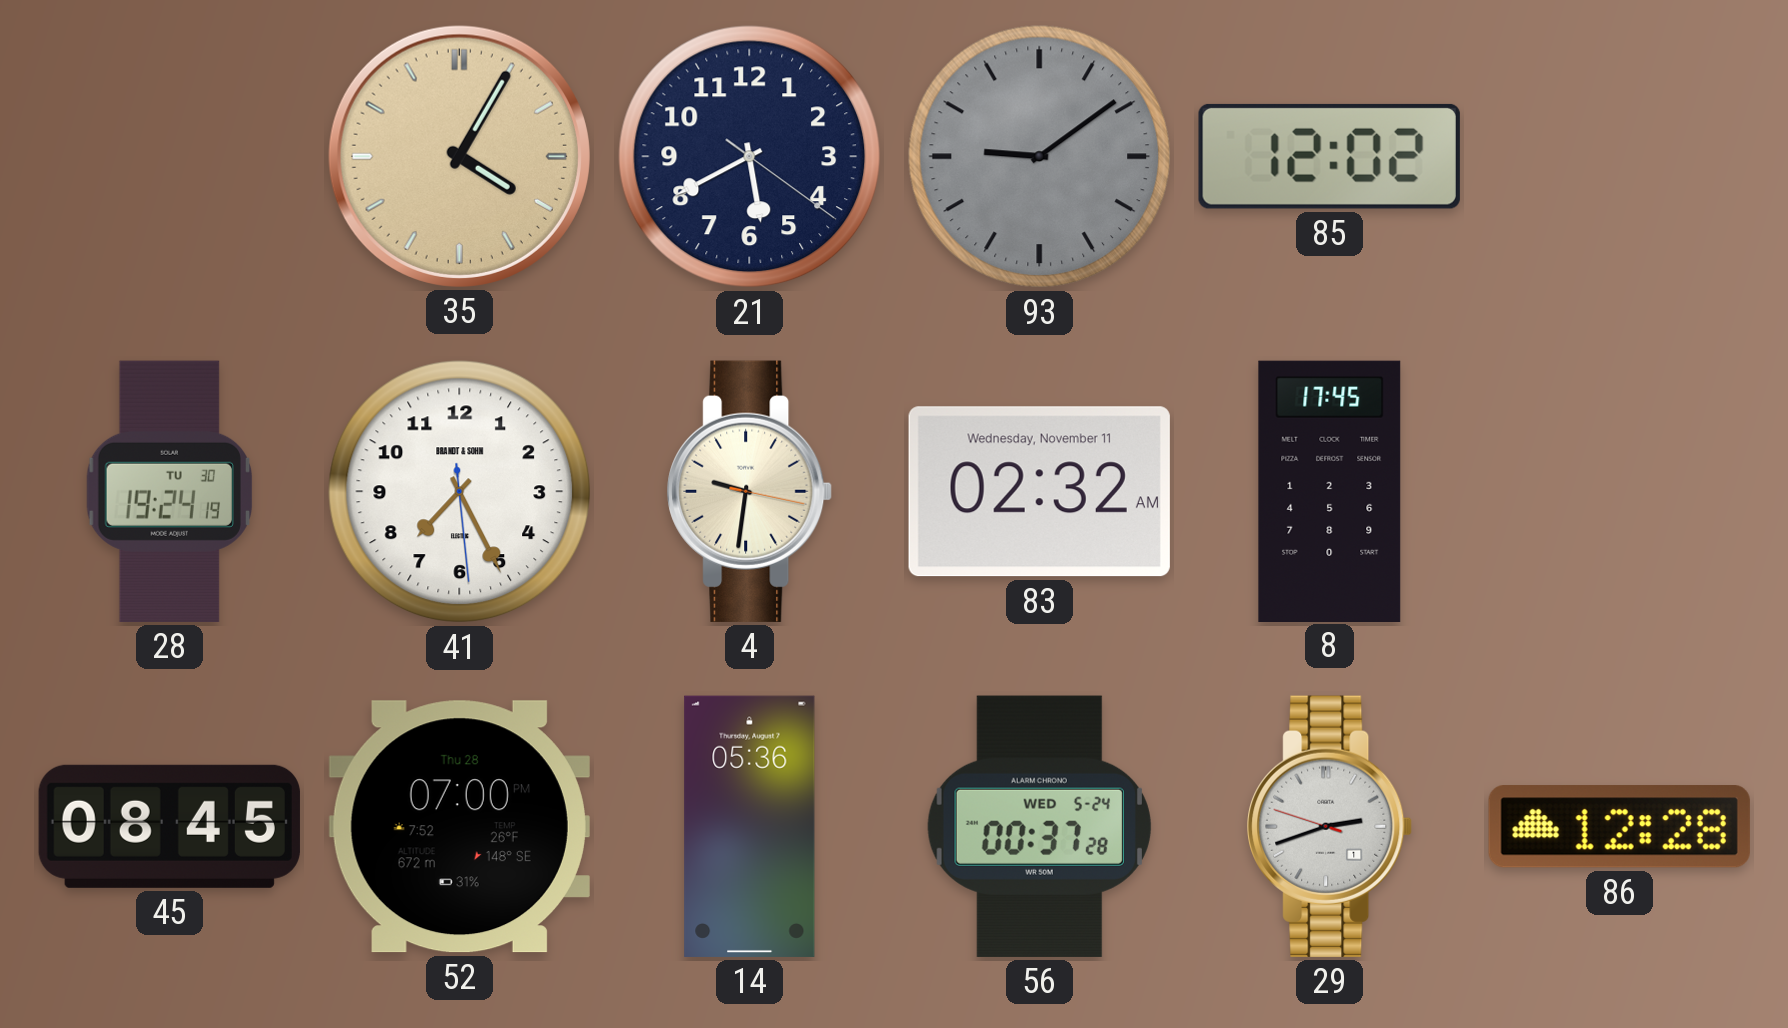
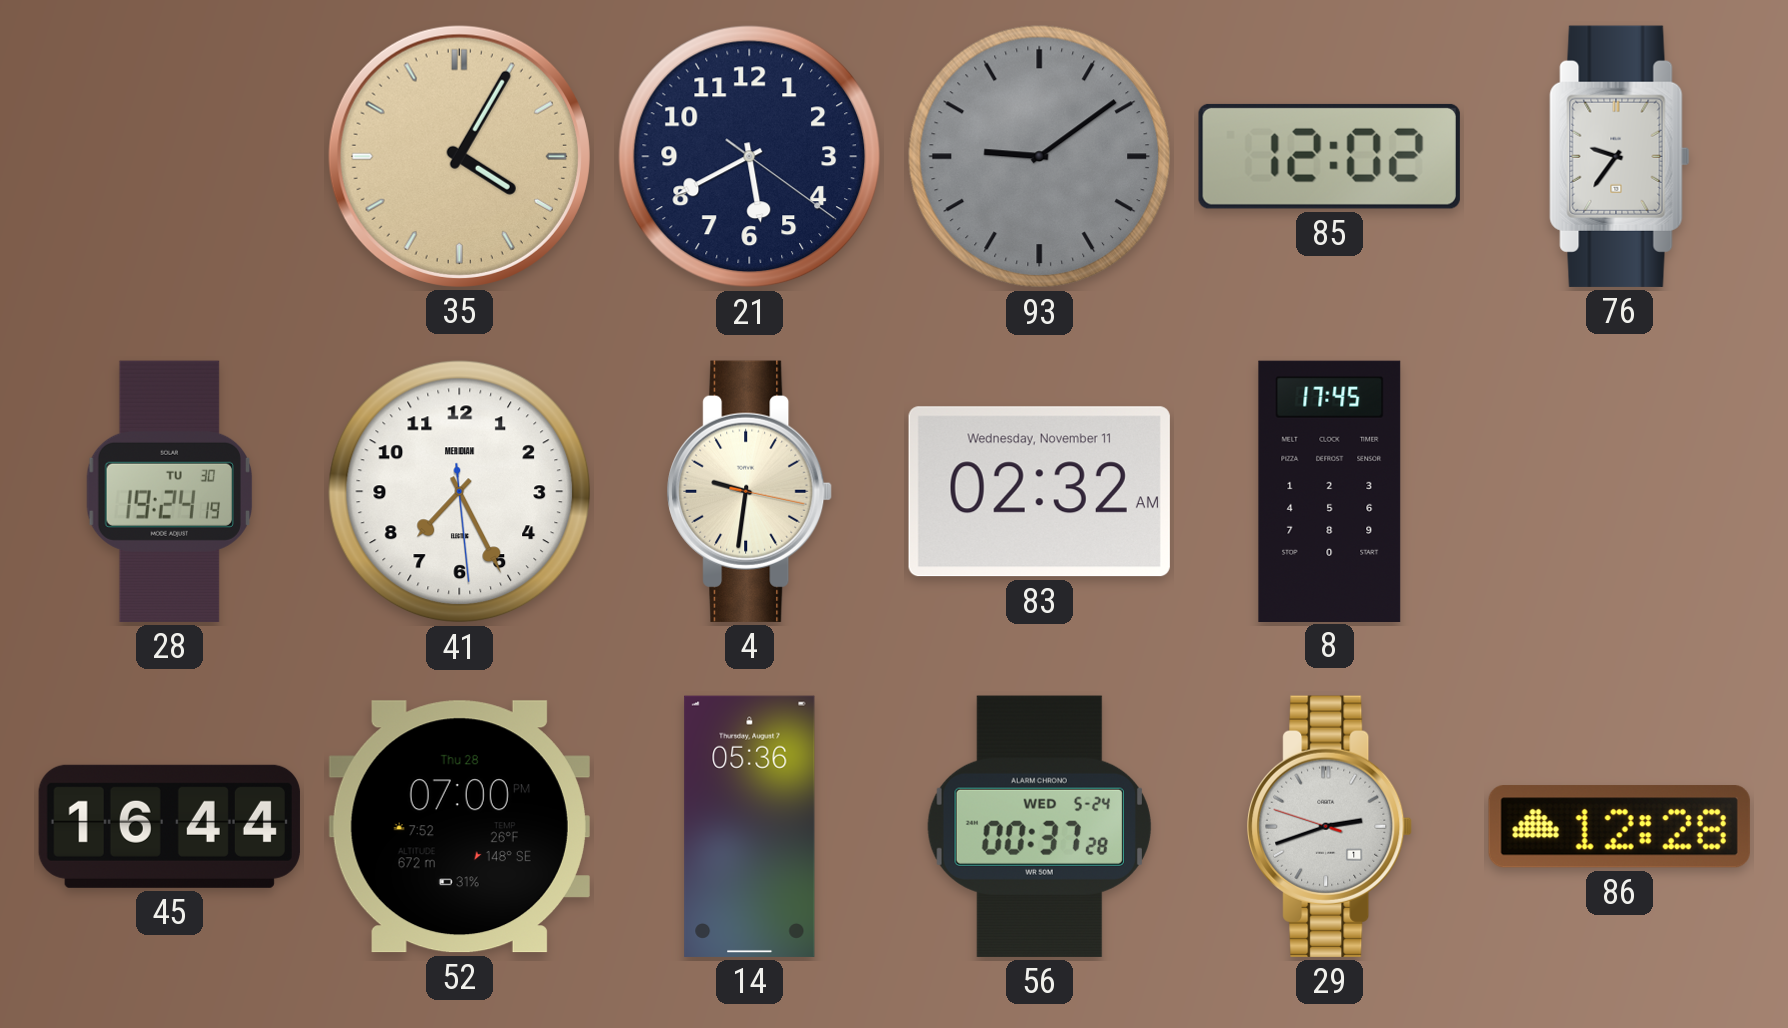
76: none -> 9:36 (1620, 156)
41 brand: BRANDT & SOHN -> MERIDIAN (460, 492)
45: 08:45 -> 16:44 (169, 826)
